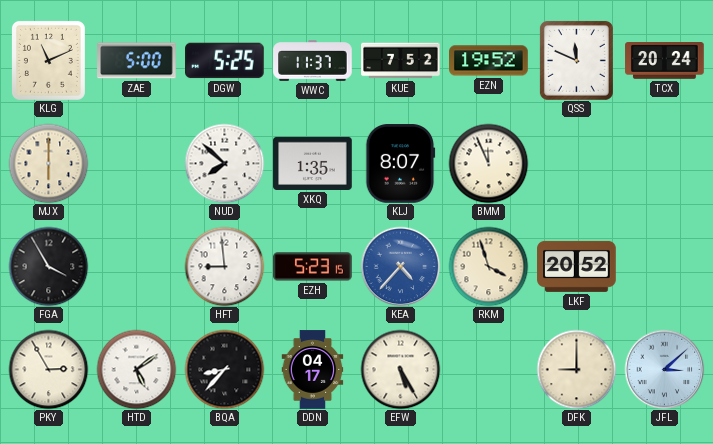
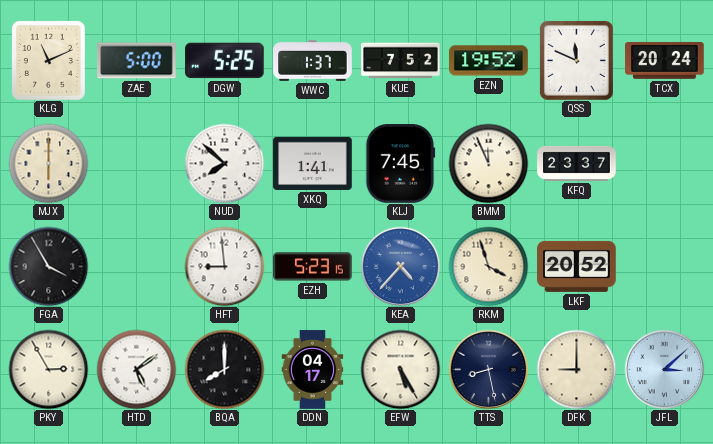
WWC: 11:37 -> 1:37 (313, 61)
XKQ: 1:35 -> 1:41 (313, 163)
KLJ: 8:07 -> 7:45 (400, 164)
KFQ: none -> 23:37 (577, 163)
BQA: 8:37 -> 8:00 (224, 369)
TTS: none -> 8:28 (488, 369)
